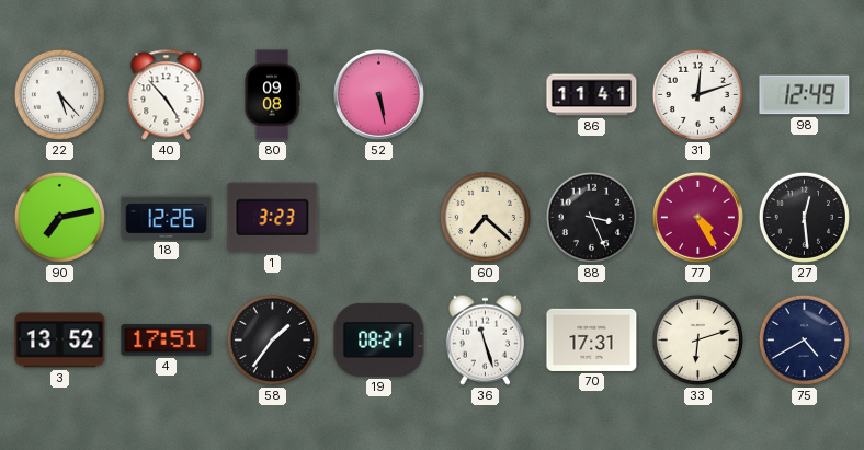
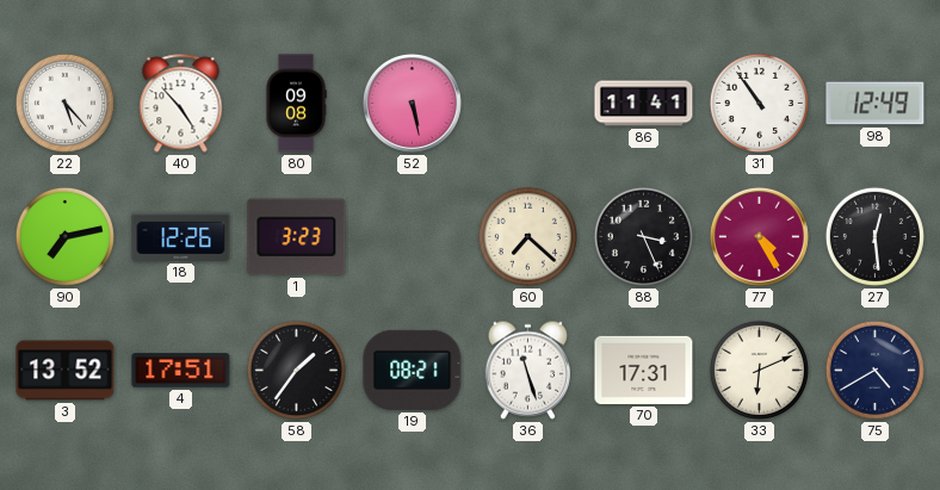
31: 12:12 -> 10:54 (759, 103)
33: 6:12 -> 6:11 (759, 370)
